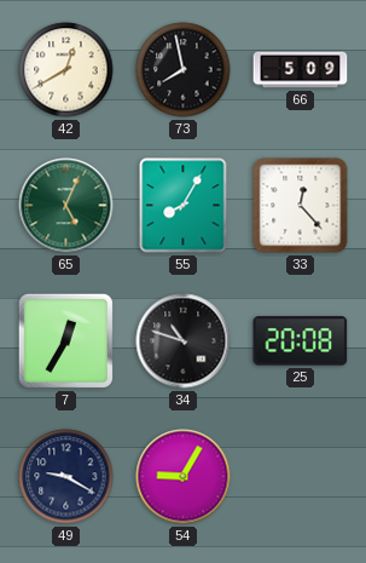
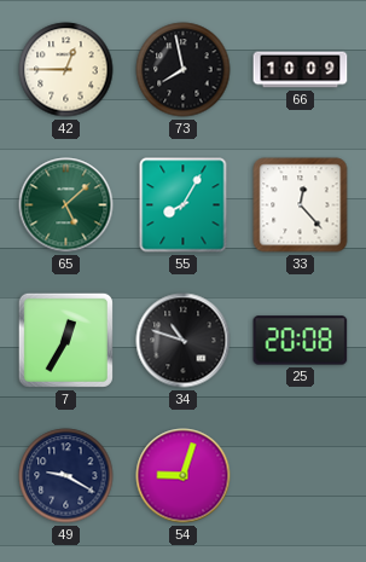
42: 12:40 -> 12:45 (66, 70)
66: 5:09 -> 10:09 (301, 70)
65: 5:04 -> 5:08 (66, 205)
54: 9:05 -> 9:03 (184, 476)
